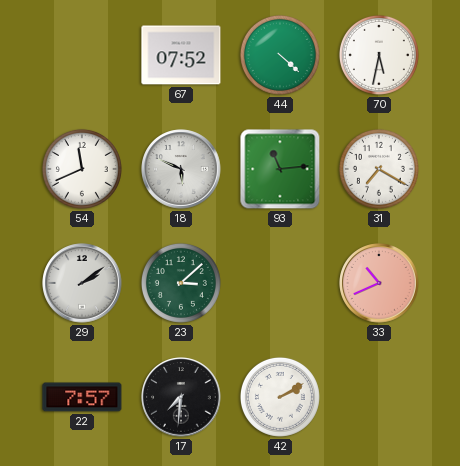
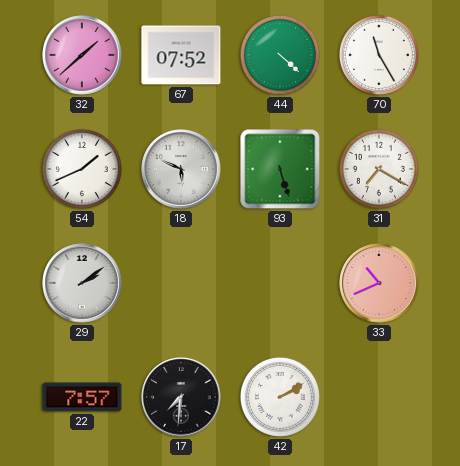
32: none -> 1:38 (82, 55)
70: 5:32 -> 11:25 (379, 55)
54: 11:41 -> 1:41 (82, 169)
93: 11:14 -> 5:27 (280, 169)
23: 3:08 -> none (181, 283)
